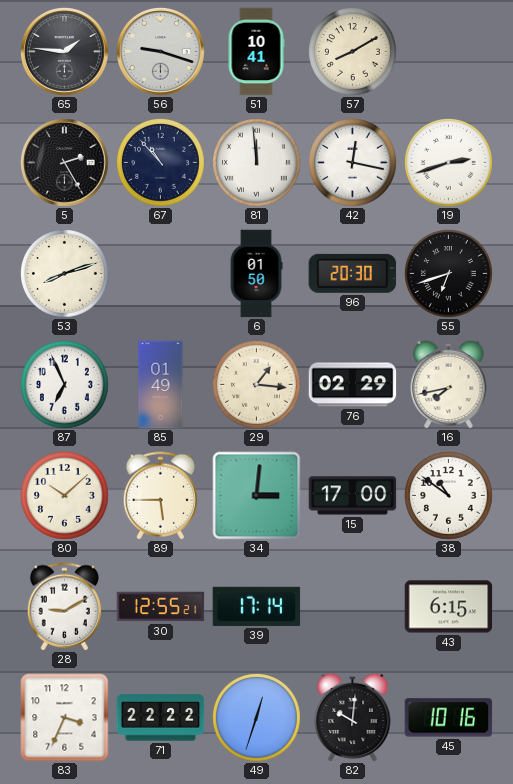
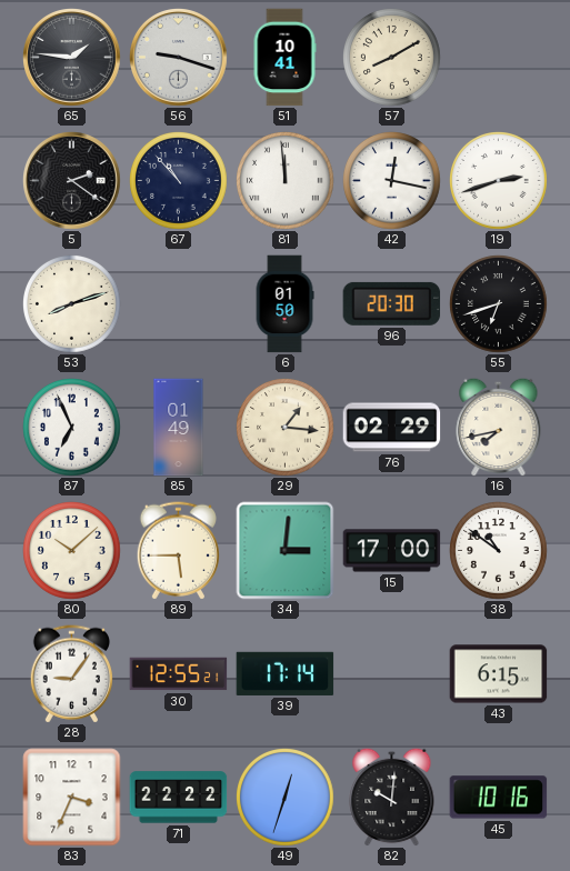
5: 2:25 -> 2:21 (72, 181)
28: 9:10 -> 9:06 (71, 674)
